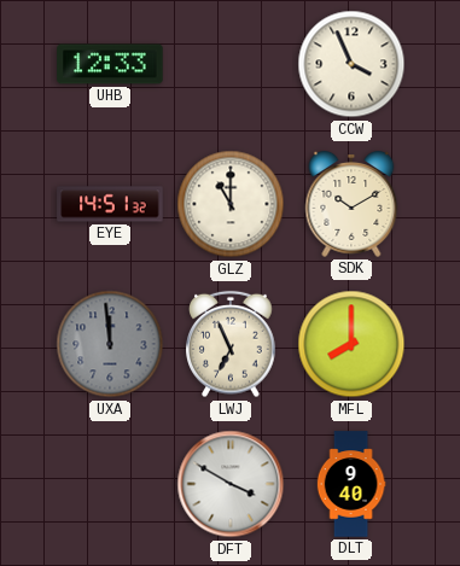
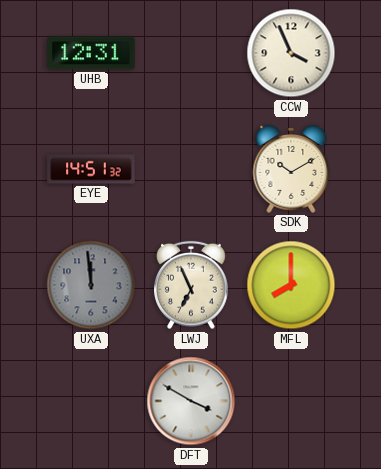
UHB: 12:33 -> 12:31 (91, 53)
GLZ: 11:00 -> none (231, 204)
DLT: 9:40 -> none (351, 484)
